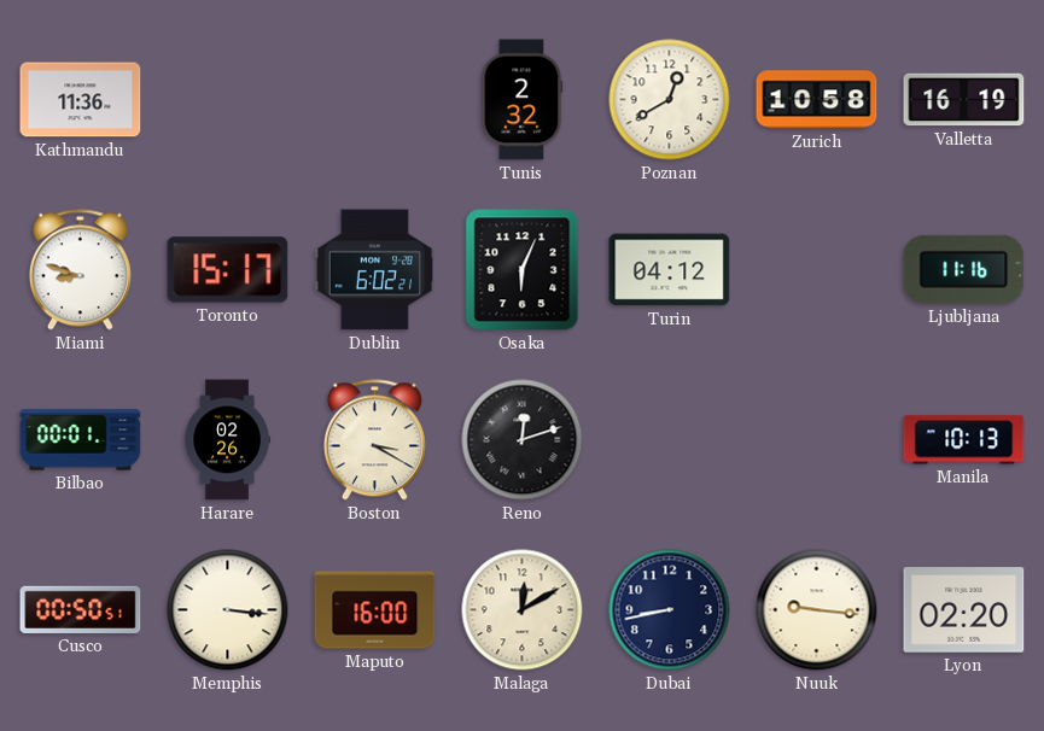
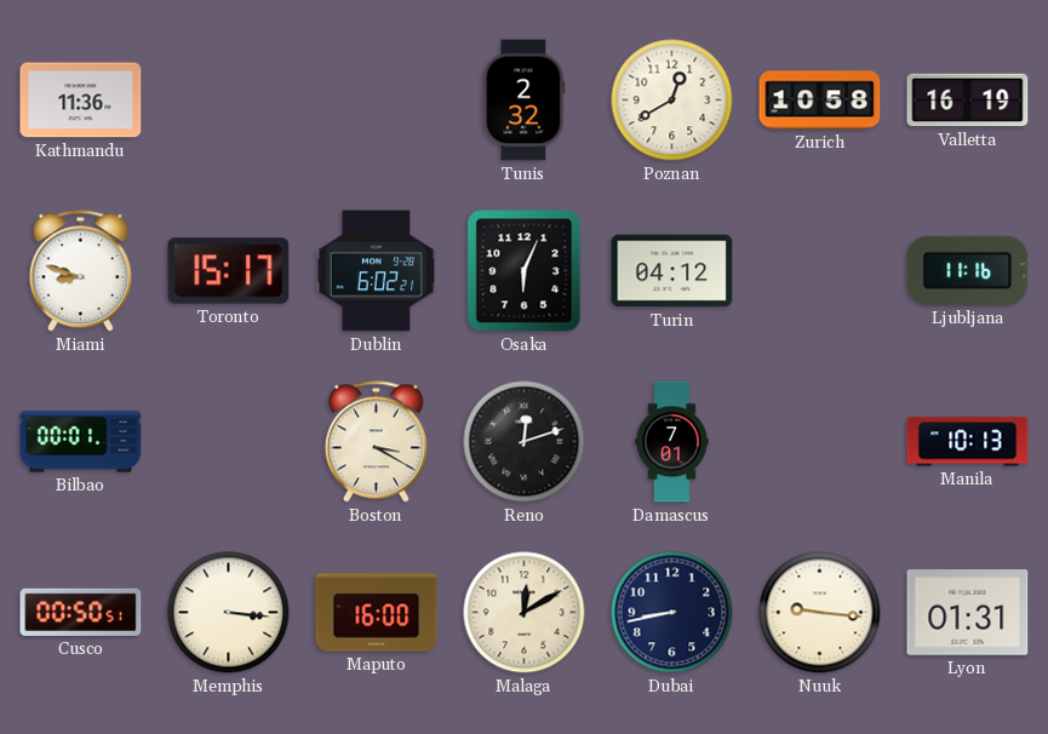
Harare: 02:26 -> none (227, 440)
Damascus: none -> 7:01 (672, 442)
Lyon: 02:20 -> 01:31 (968, 613)
